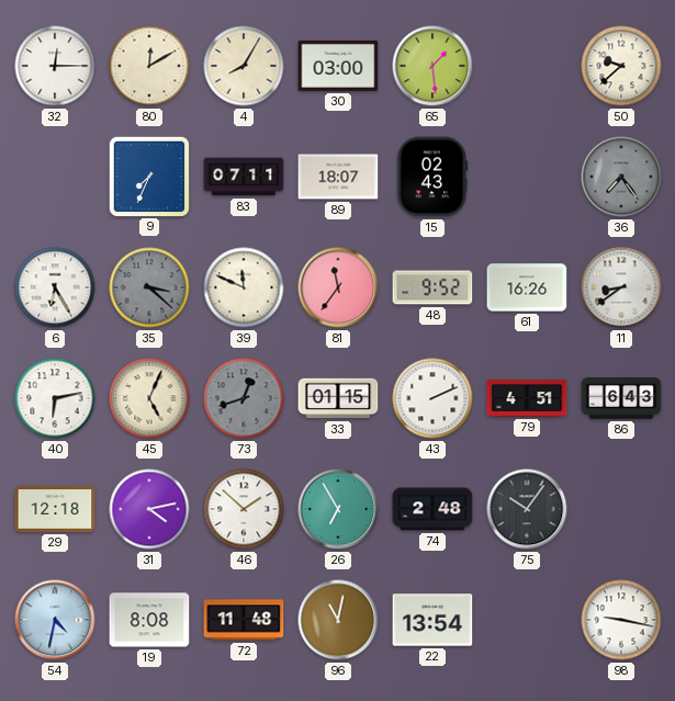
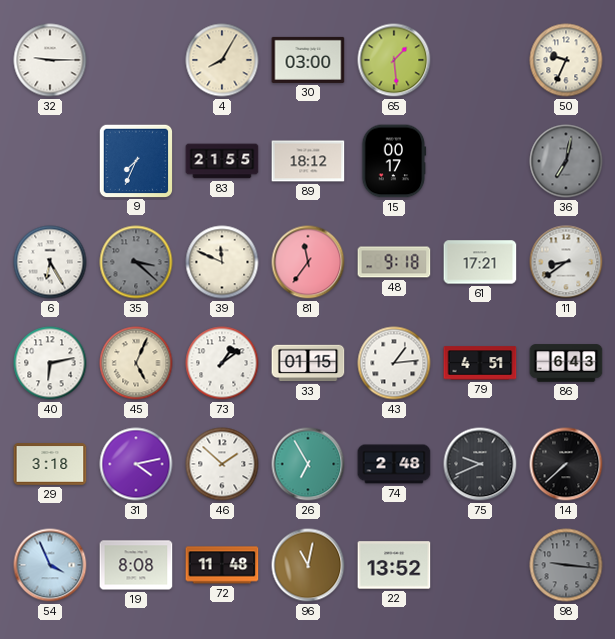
32: 12:15 -> 9:15 (50, 60)
80: 12:10 -> none (149, 66)
50: 9:38 -> 9:34 (566, 60)
83: 07:11 -> 21:55 (222, 161)
89: 18:07 -> 18:12 (308, 161)
15: 02:43 -> 00:17 (394, 161)
36: 7:24 -> 7:02 (566, 161)
48: 9:52 -> 9:18 (394, 262)
61: 16:26 -> 17:21 (480, 262)
73: 12:42 -> 1:09 (222, 363)
73 dial: grey -> white (222, 363)
43: 2:11 -> 1:14 (394, 363)
29: 12:18 -> 3:18 (50, 464)
75: 10:06 -> 9:41 (480, 464)
14: none -> 7:38 (566, 464)
54: 4:32 -> 3:56 (50, 565)
22: 13:54 -> 13:52 (394, 565)
98: 9:17 -> 9:16 (566, 565)
98 dial: white -> grey (566, 565)
